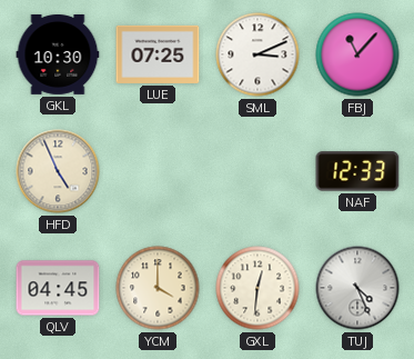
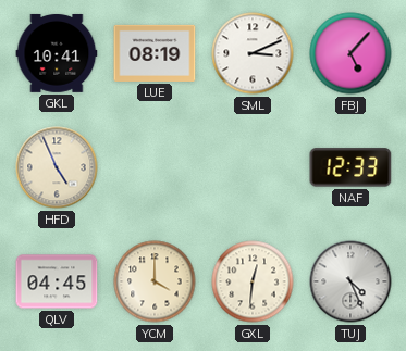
GKL: 10:30 -> 10:41 (57, 53)
LUE: 07:25 -> 08:19 (155, 53)
FBJ: 11:07 -> 5:07 (350, 53)
